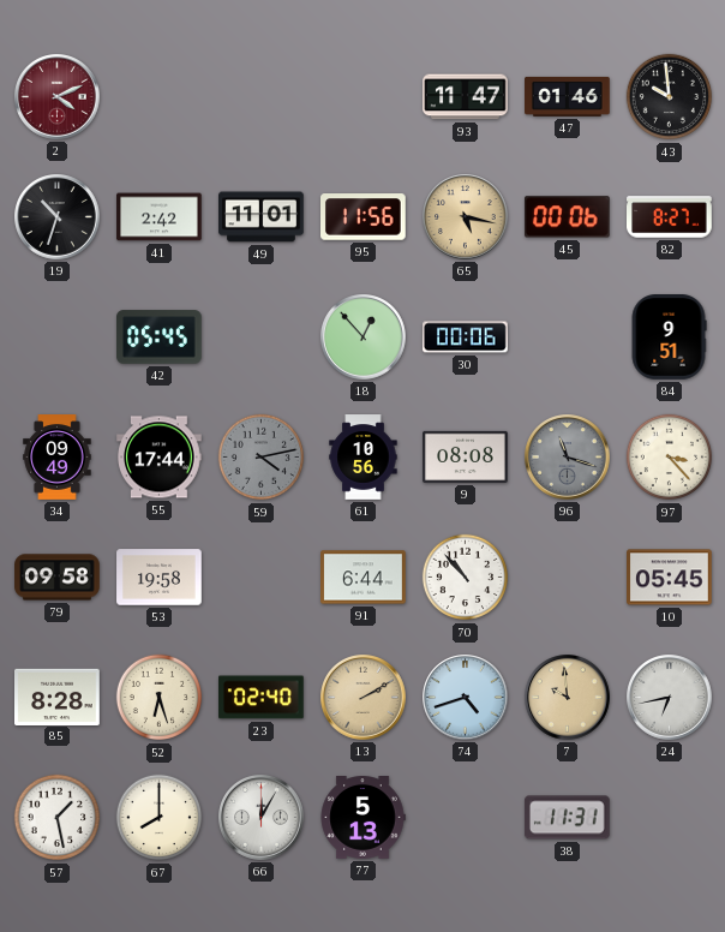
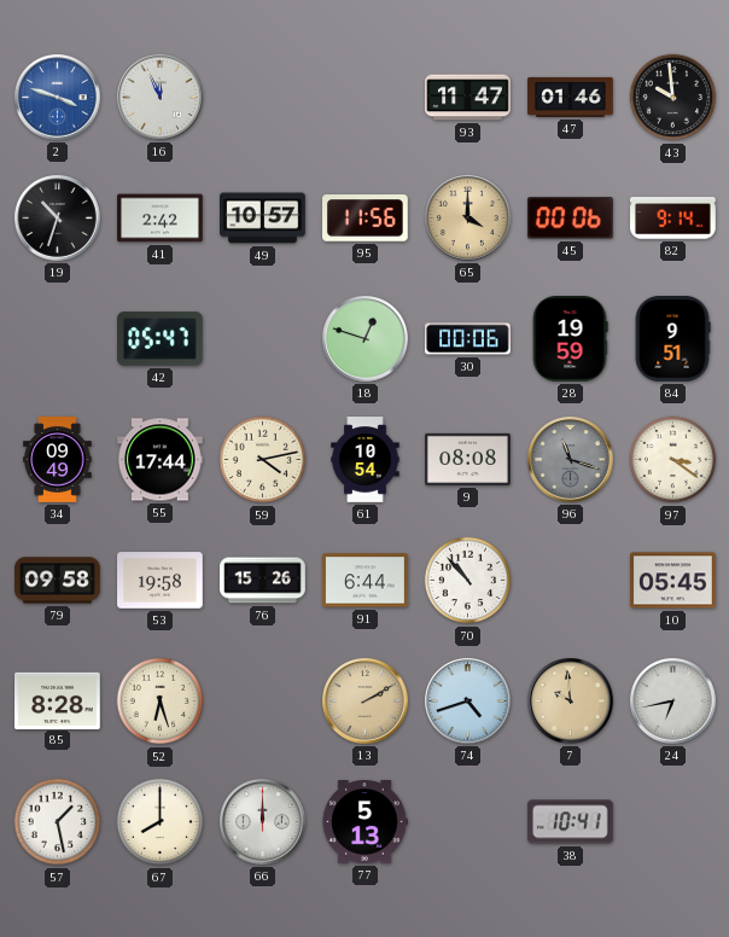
2: 4:11 -> 3:48 (58, 98)
2 dial: burgundy -> blue (58, 98)
16: none -> 11:56 (161, 98)
49: 11:01 -> 10:57 (263, 219)
65: 5:17 -> 4:00 (468, 219)
82: 8:27 -> 9:14 (673, 219)
42: 05:45 -> 05:47 (161, 339)
18: 12:53 -> 12:48 (366, 339)
28: none -> 19:59 (570, 339)
59 dial: grey -> cream (263, 460)
61: 10:56 -> 10:54 (366, 460)
97: 3:23 -> 3:21 (673, 460)
76: none -> 15:26 (263, 581)
23: 02:40 -> none (262, 698)
66: 12:05 -> 12:00 (263, 822)
38: 11:31 -> 10:41 (571, 822)
